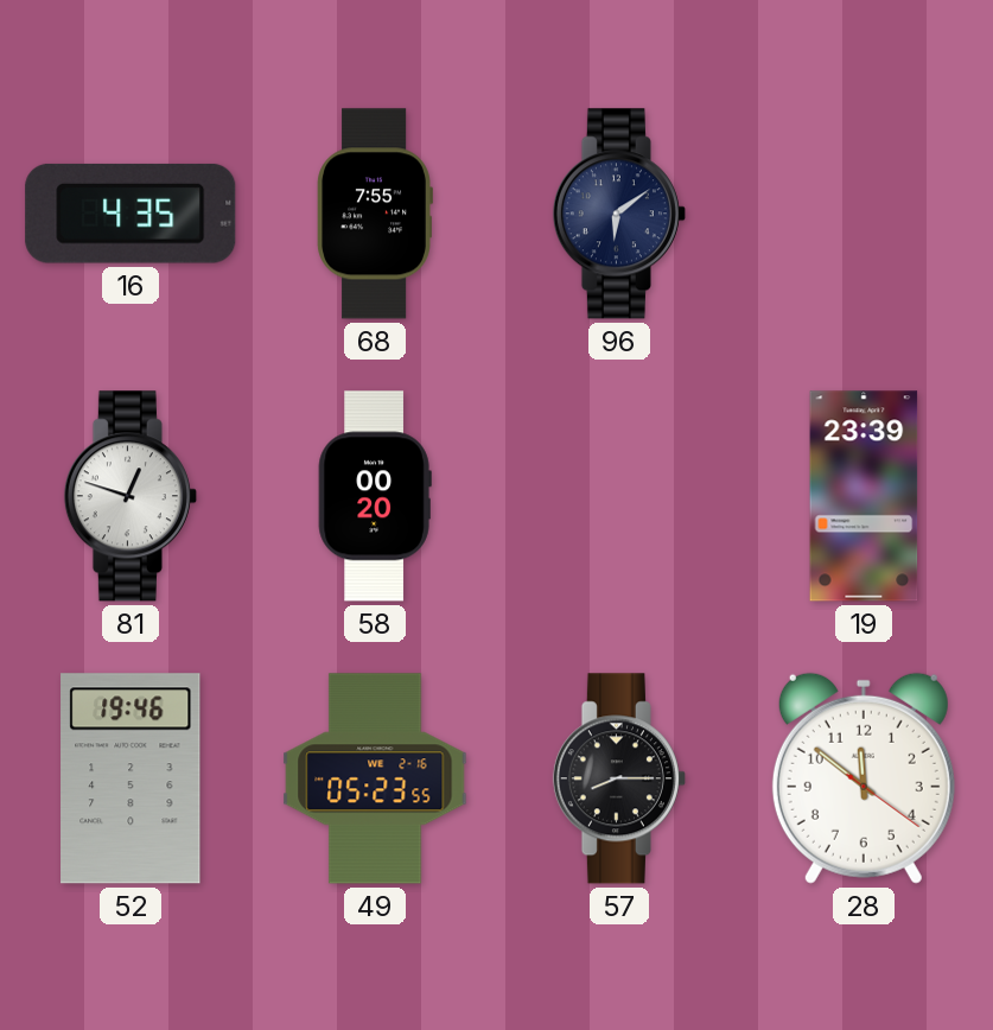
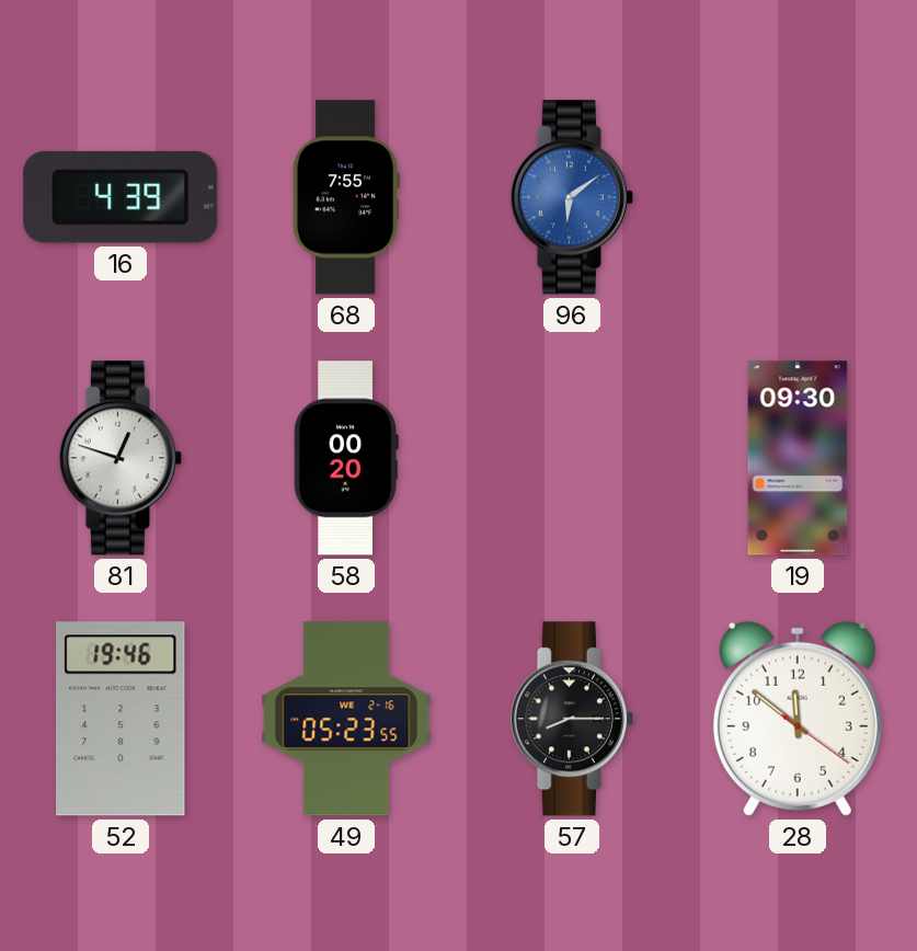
16: 4:35 -> 4:39 (121, 197)
96 dial: navy -> blue (572, 197)
19: 23:39 -> 09:30 (798, 458)
